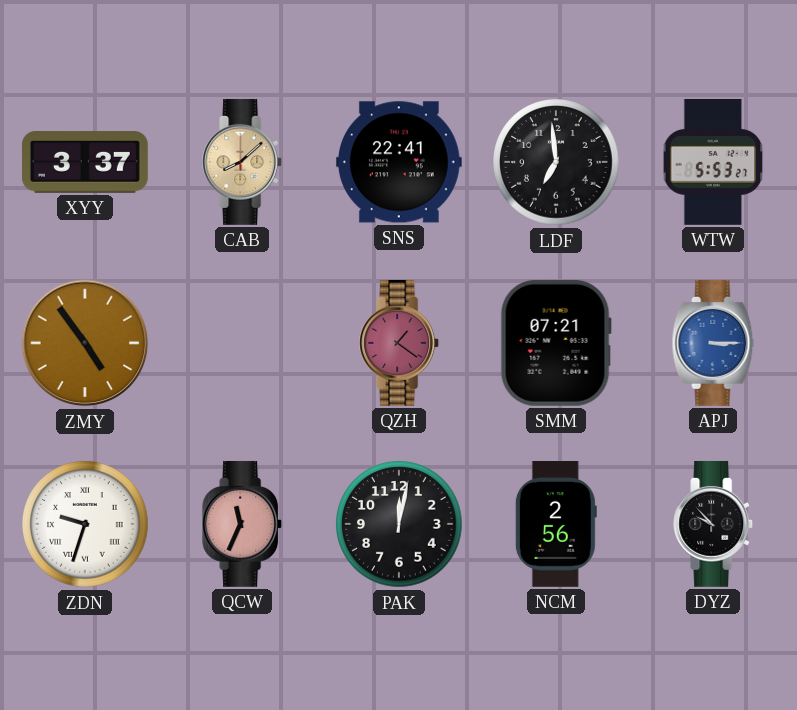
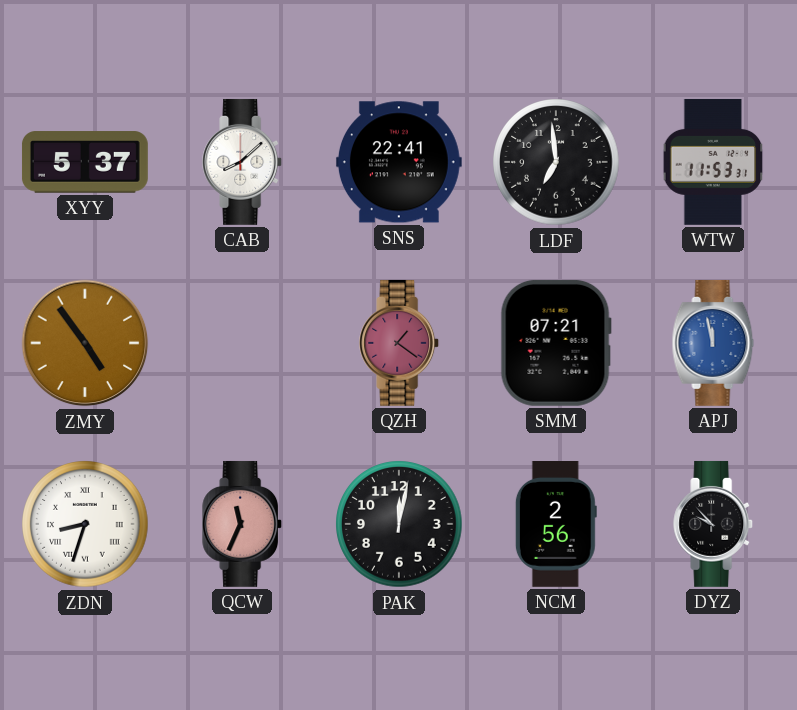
XYY: 3:37 -> 5:37 (85, 162)
CAB dial: champagne -> white (243, 162)
WTW: 5:53 -> 11:53 (713, 162)
APJ: 3:15 -> 11:58 (713, 343)
ZDN: 9:33 -> 8:33 (85, 524)
